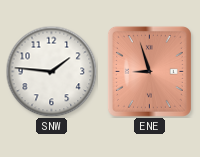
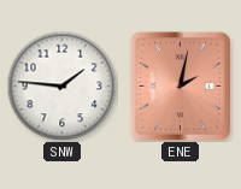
ENE: 8:57 -> 2:02 (180, 85)
